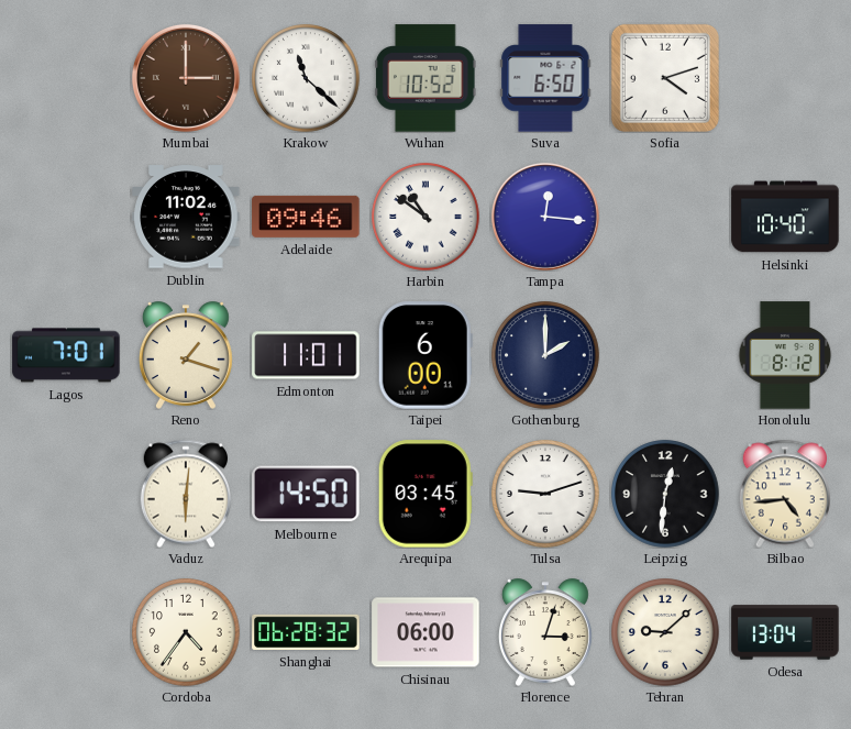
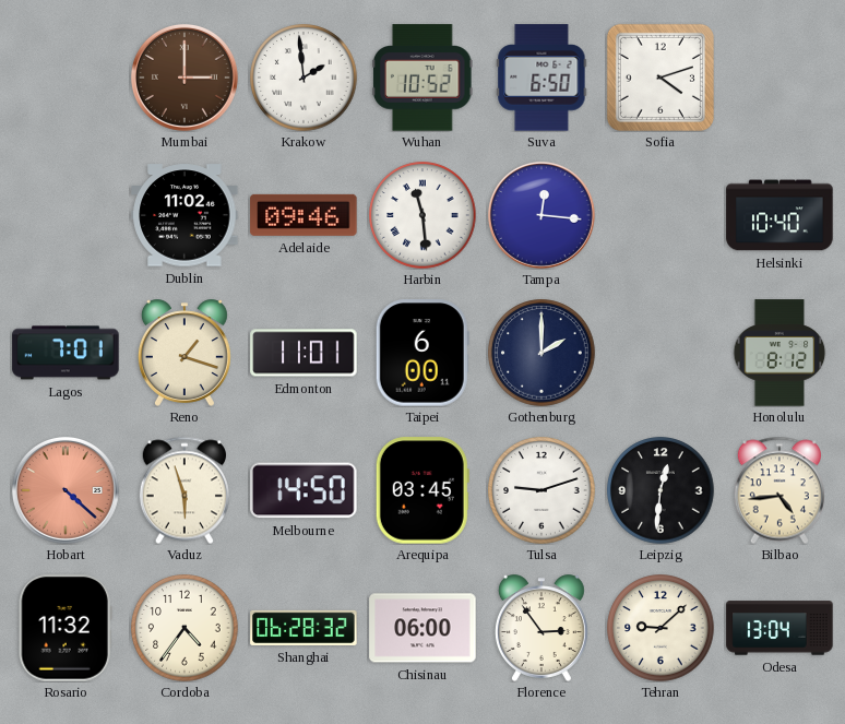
Krakow: 11:22 -> 1:59 (304, 78)
Harbin: 10:51 -> 11:29 (422, 215)
Hobart: none -> 4:22 (66, 490)
Vaduz: 6:01 -> 5:57 (185, 490)
Rosario: none -> 11:32 (66, 628)
Florence: 3:03 -> 2:54 (541, 628)
